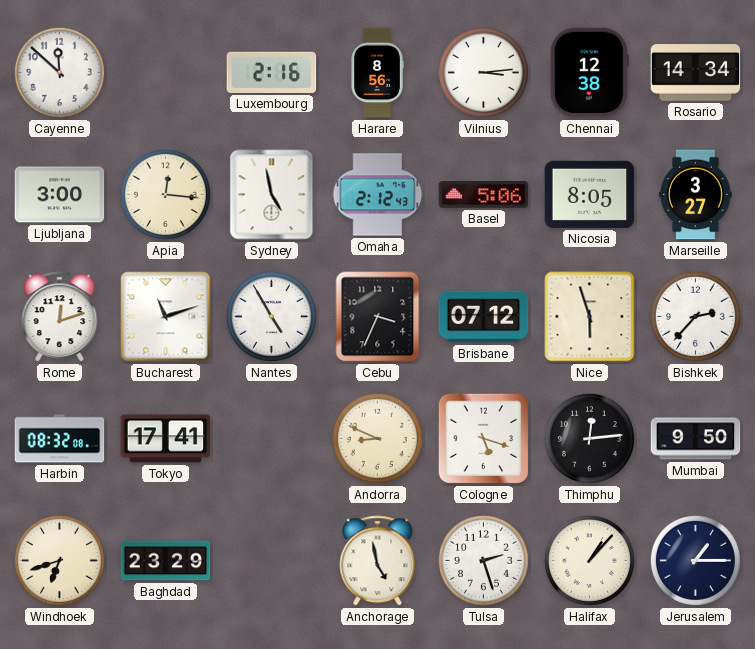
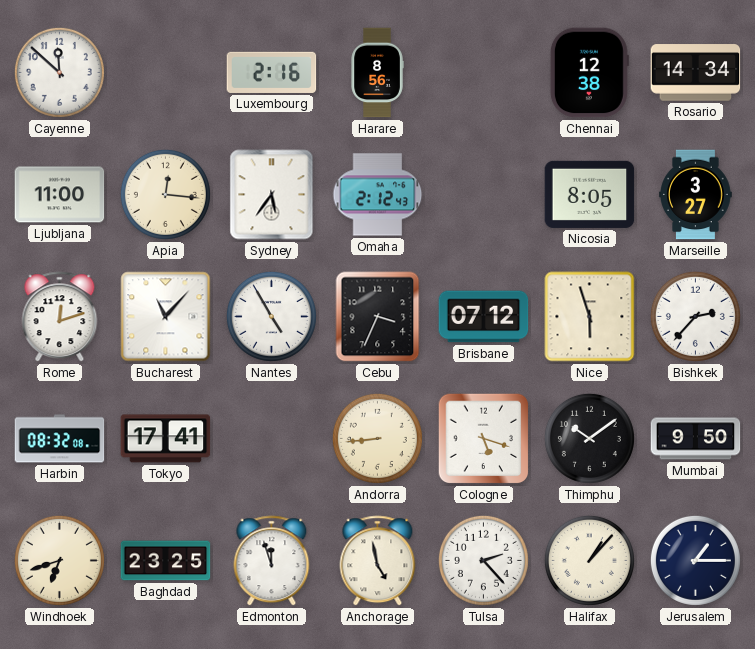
Vilnius: 3:14 -> none (483, 72)
Ljubljana: 3:00 -> 11:00 (60, 195)
Sydney: 4:58 -> 5:36 (272, 195)
Basel: 5:06 -> none (484, 195)
Bucharest: 11:12 -> 11:07 (166, 317)
Andorra: 8:49 -> 8:44 (377, 438)
Thimphu: 12:14 -> 10:09 (589, 438)
Baghdad: 23:29 -> 23:25 (166, 561)
Edmonton: none -> 11:57 (272, 561)
Tulsa: 2:27 -> 2:23 (483, 560)
